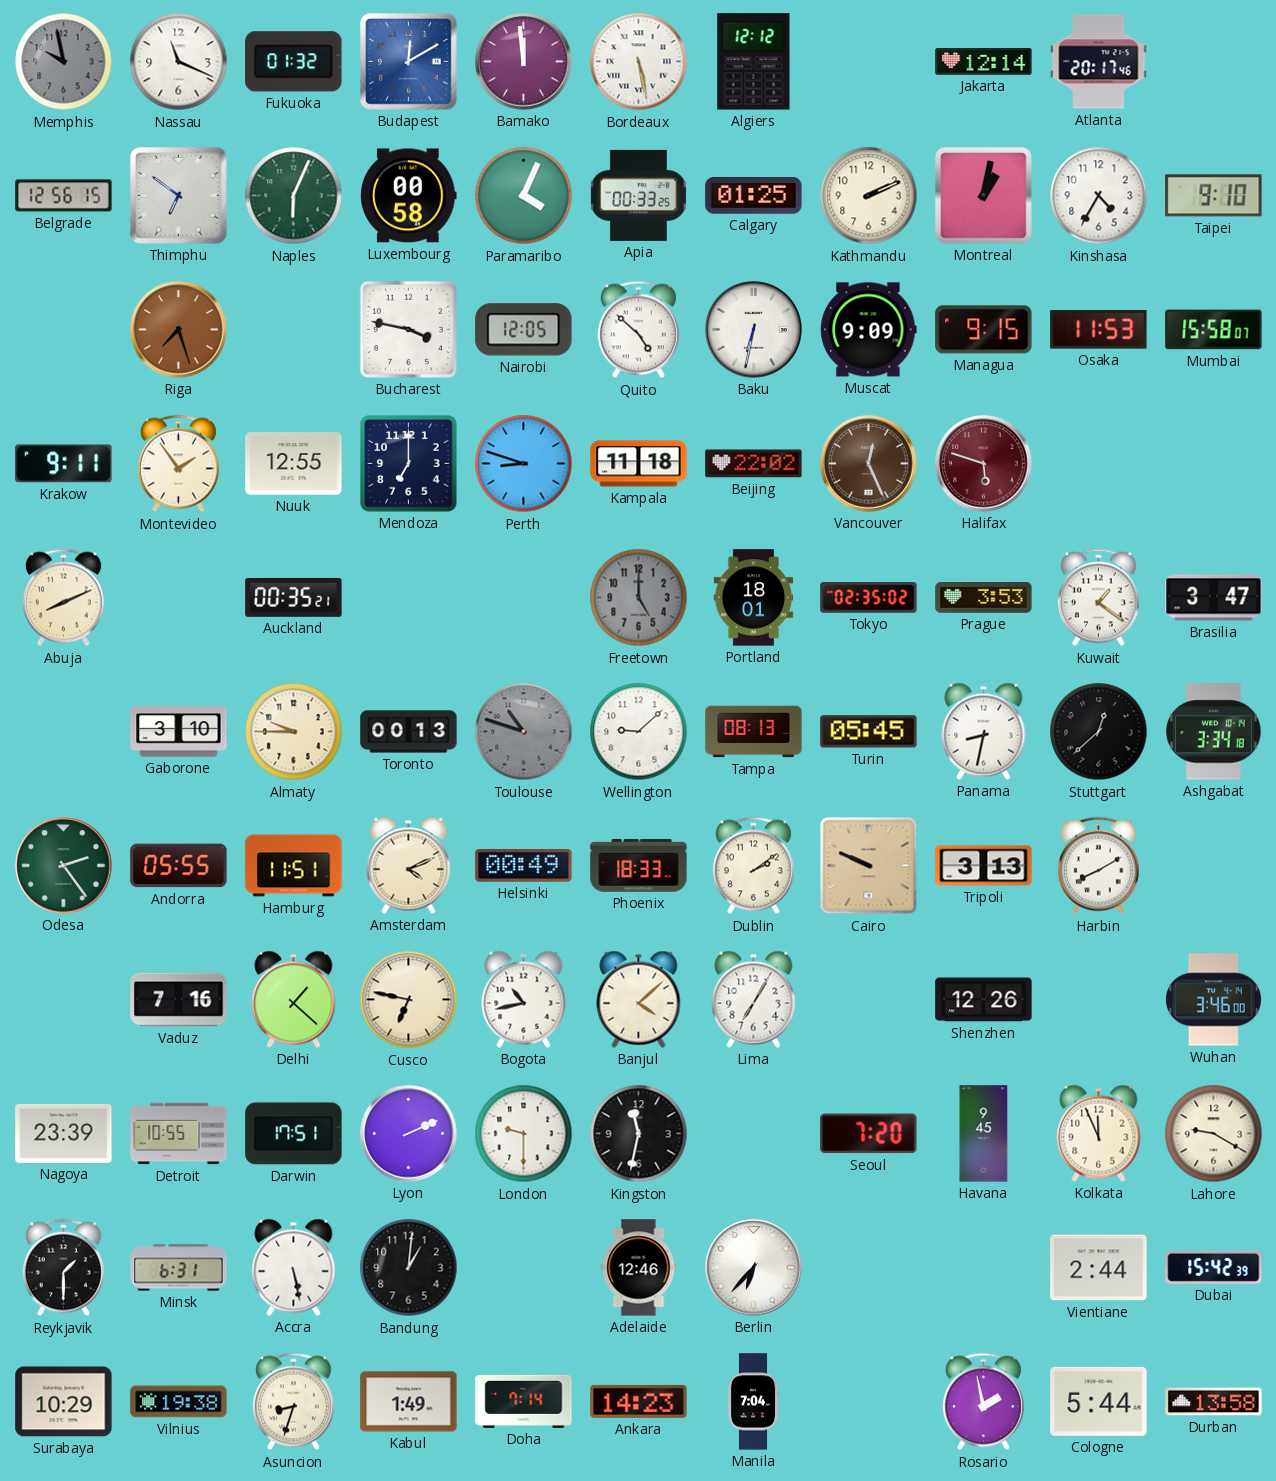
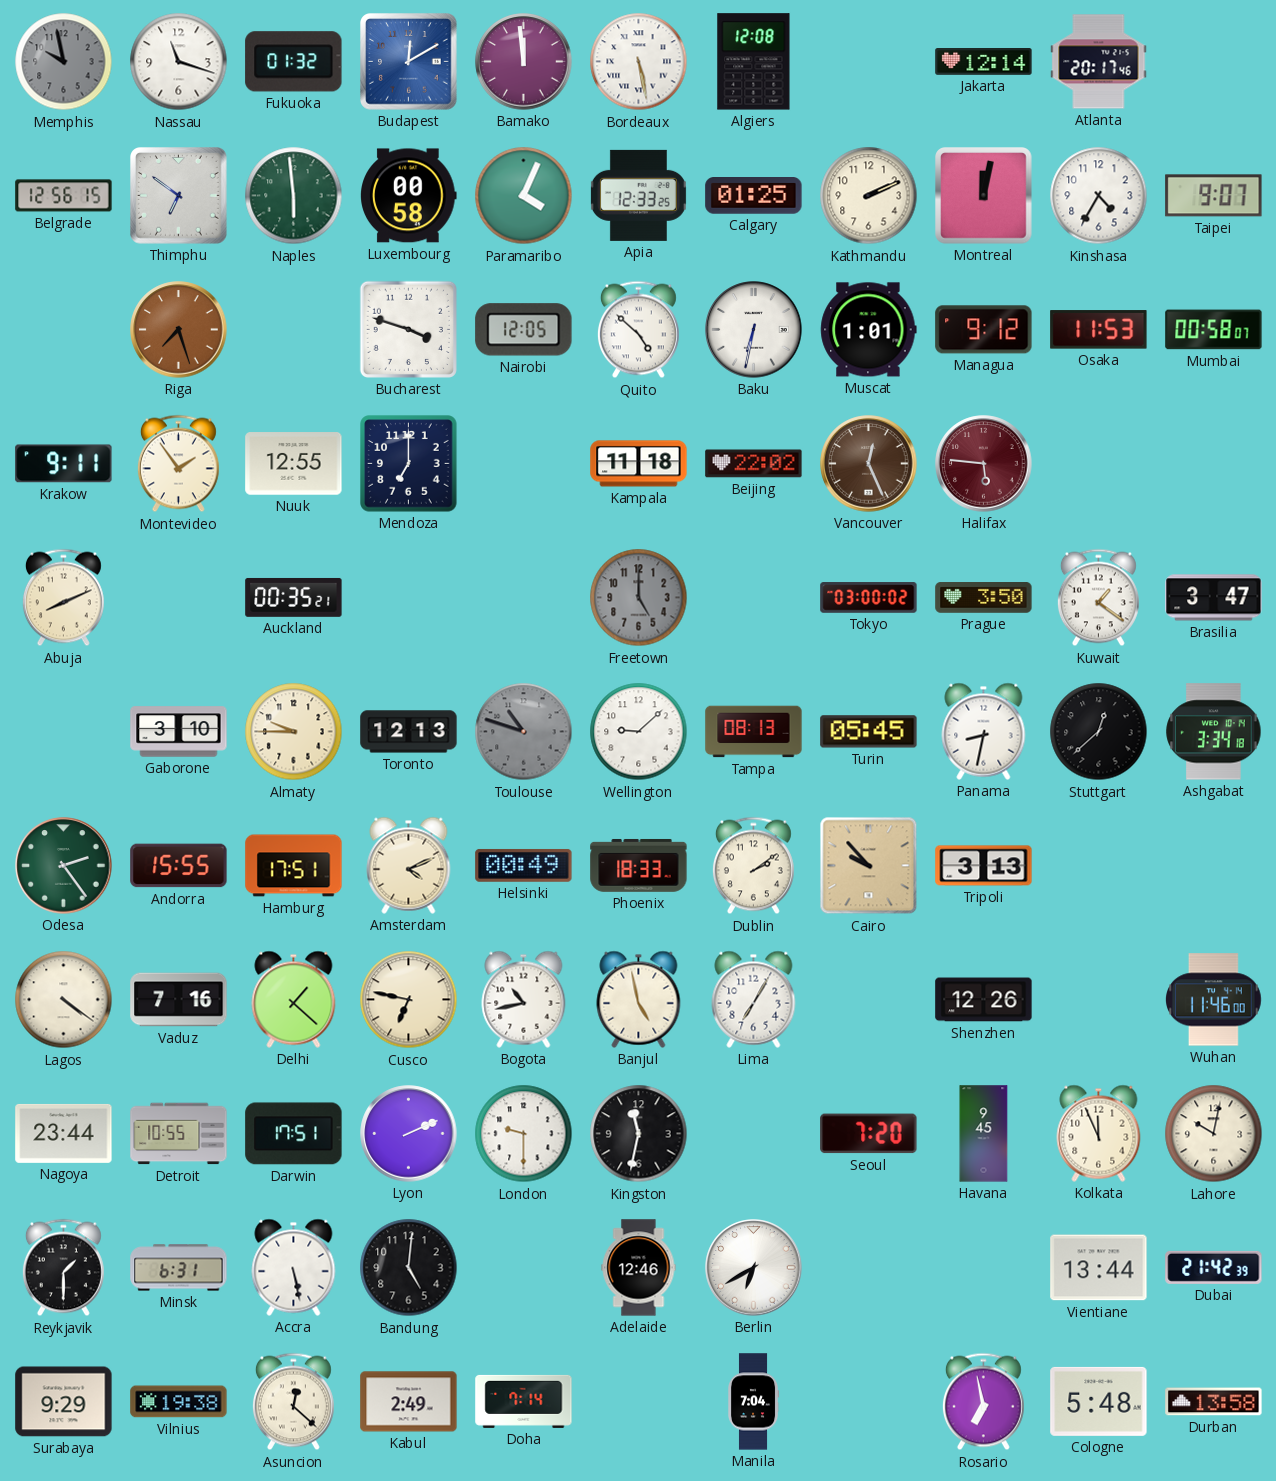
Nassau: 11:19 -> 11:18 (179, 62)
Algiers: 12:12 -> 12:08 (754, 62)
Naples: 6:04 -> 5:59 (294, 196)
Apia: 00:33 -> 12:33 (638, 195)
Montreal: 1:02 -> 12:02 (984, 196)
Taipei: 9:10 -> 9:07 (1214, 196)
Bucharest: 3:47 -> 3:48 (408, 329)
Muscat: 9:09 -> 1:01 (869, 330)
Managua: 9:15 -> 9:12 (984, 330)
Mumbai: 15:58 -> 00:58 (1214, 330)
Perth: 8:48 -> none (524, 464)
Halifax: 5:48 -> 5:46 (984, 464)
Portland: 18:01 -> none (754, 598)
Tokyo: 02:35 -> 03:00 (869, 598)
Prague: 3:53 -> 3:50 (984, 598)
Toronto: 00:13 -> 12:13 (409, 732)
Andorra: 05:55 -> 15:55 (179, 866)
Hamburg: 11:51 -> 17:51 (294, 866)
Cairo: 9:49 -> 9:53 (869, 866)
Harbin: 8:10 -> none (1098, 866)
Lagos: none -> 4:21 (64, 1000)
Banjul: 4:08 -> 4:58 (639, 999)
Wuhan: 3:46 -> 11:46 (1214, 1000)
Nagoya: 23:39 -> 23:44 (64, 1133)
Lahore: 9:20 -> 10:02 (1214, 1134)
Bandung: 1:01 -> 5:01 (409, 1268)
Berlin: 6:37 -> 6:40 (754, 1268)
Vientiane: 2:44 -> 13:44 (1099, 1268)
Dubai: 15:42 -> 21:42 (1214, 1267)
Surabaya: 10:29 -> 9:29 (64, 1402)
Asuncion: 8:33 -> 12:22 (293, 1402)
Kabul: 1:49 -> 2:49 (409, 1402)
Ankara: 14:23 -> none (639, 1401)
Rosario: 1:58 -> 6:58 (983, 1402)
Cologne: 5:44 -> 5:48 (1099, 1401)
